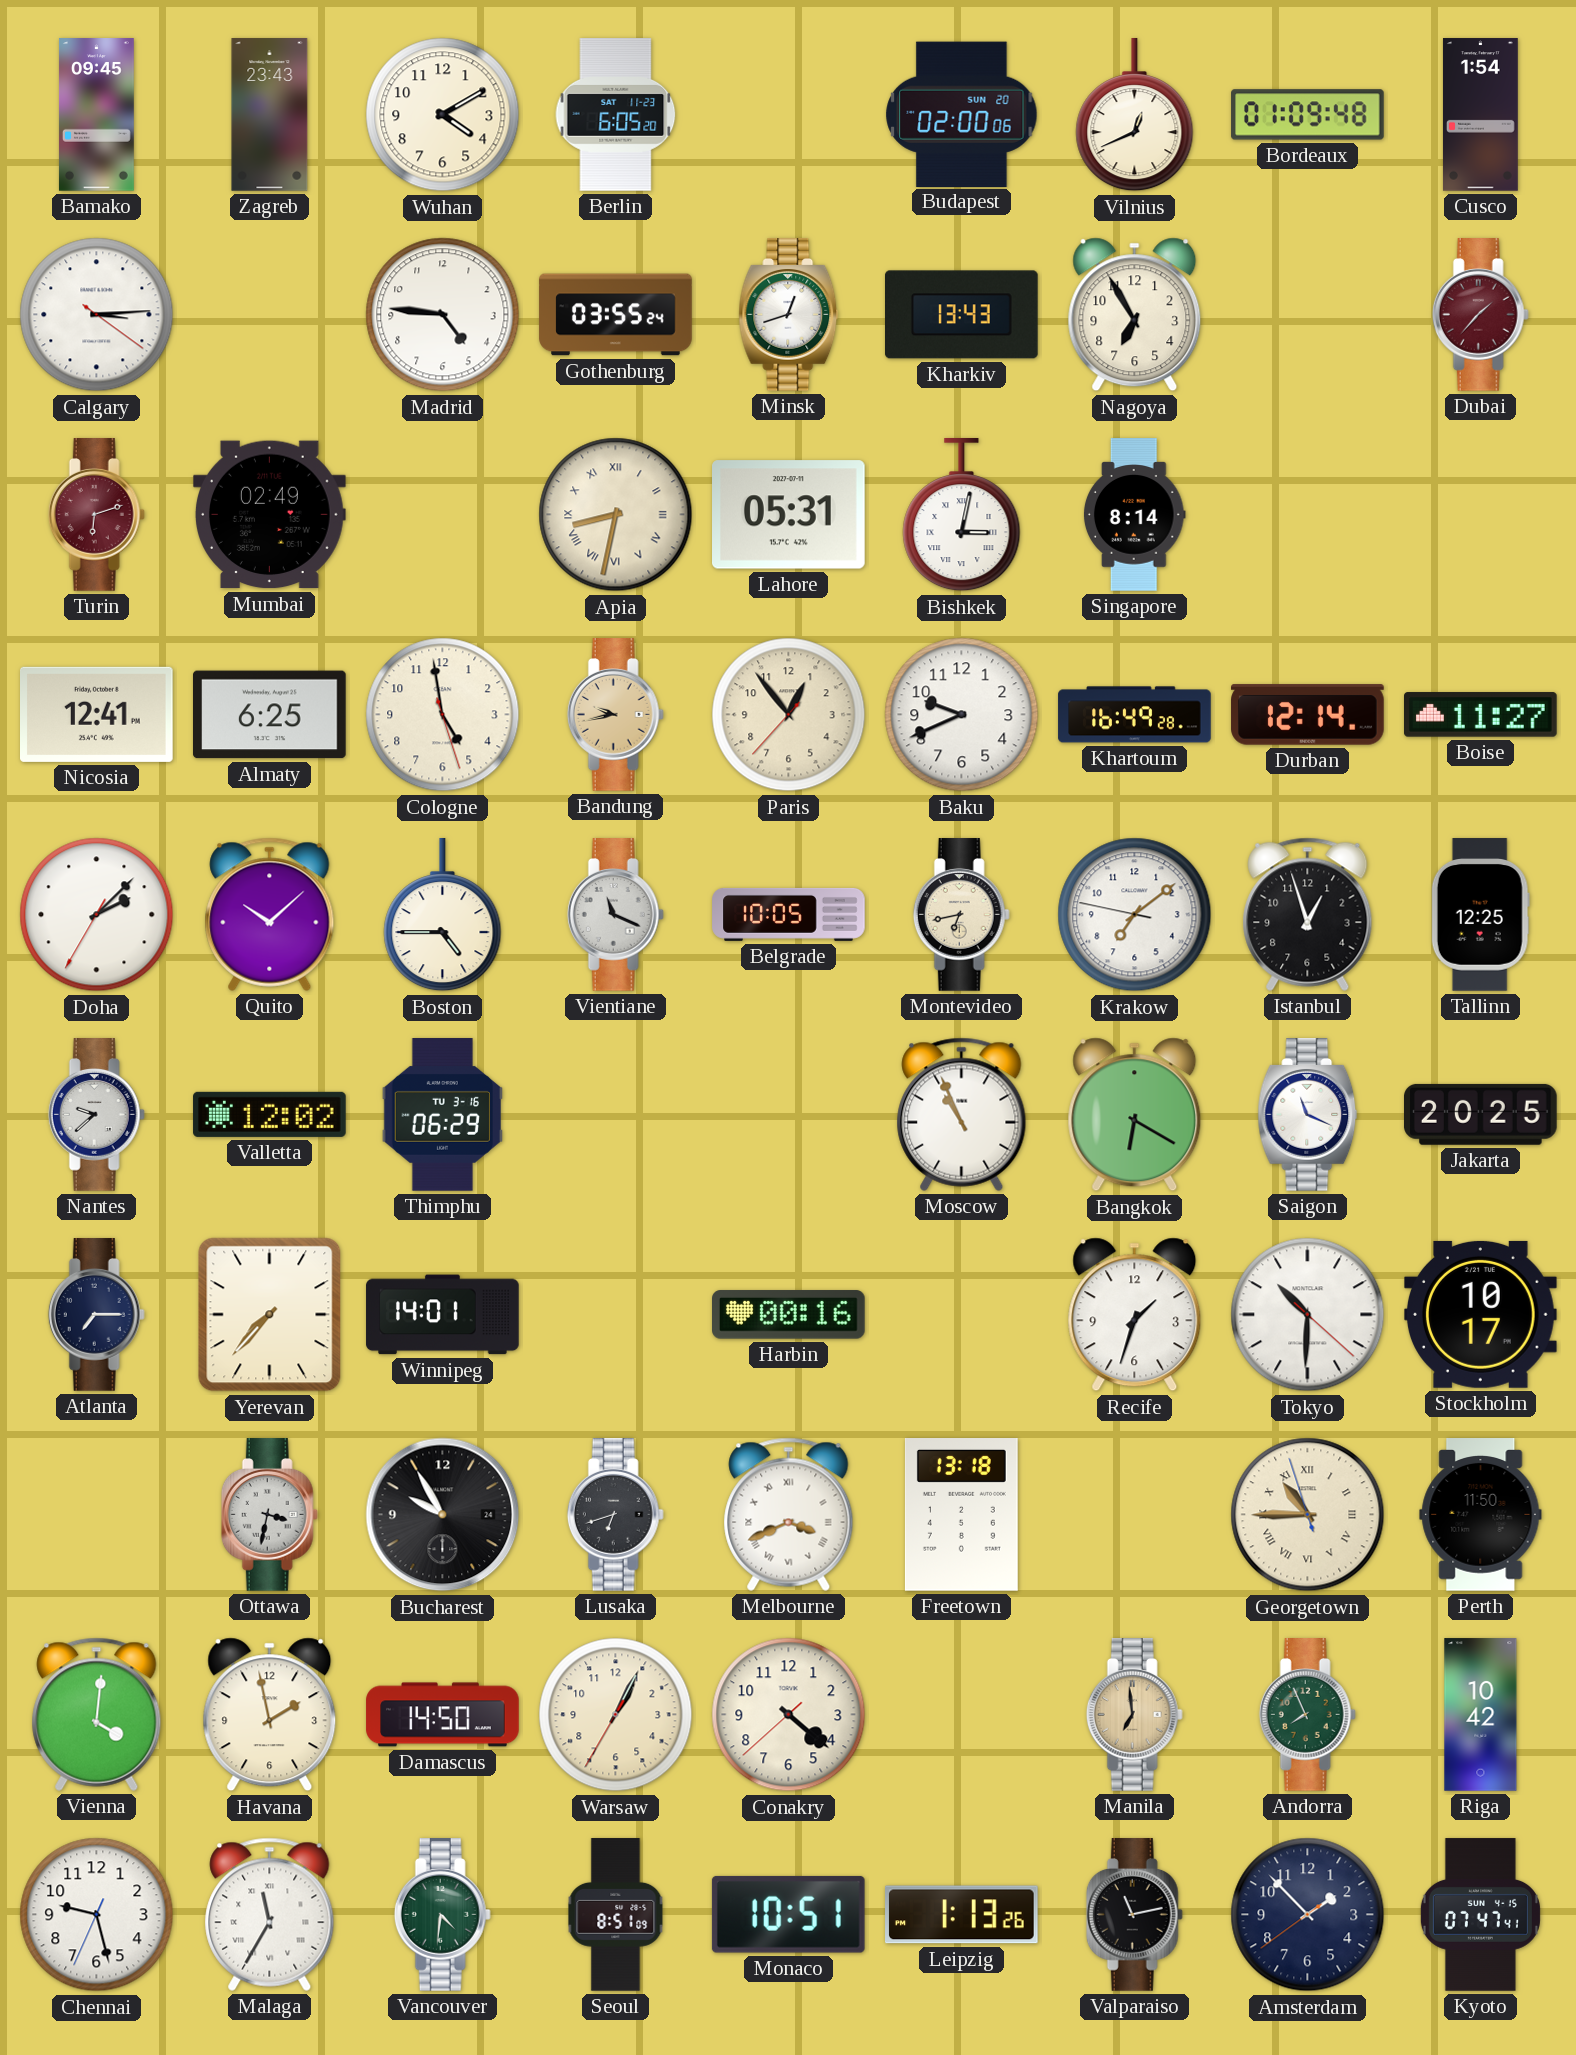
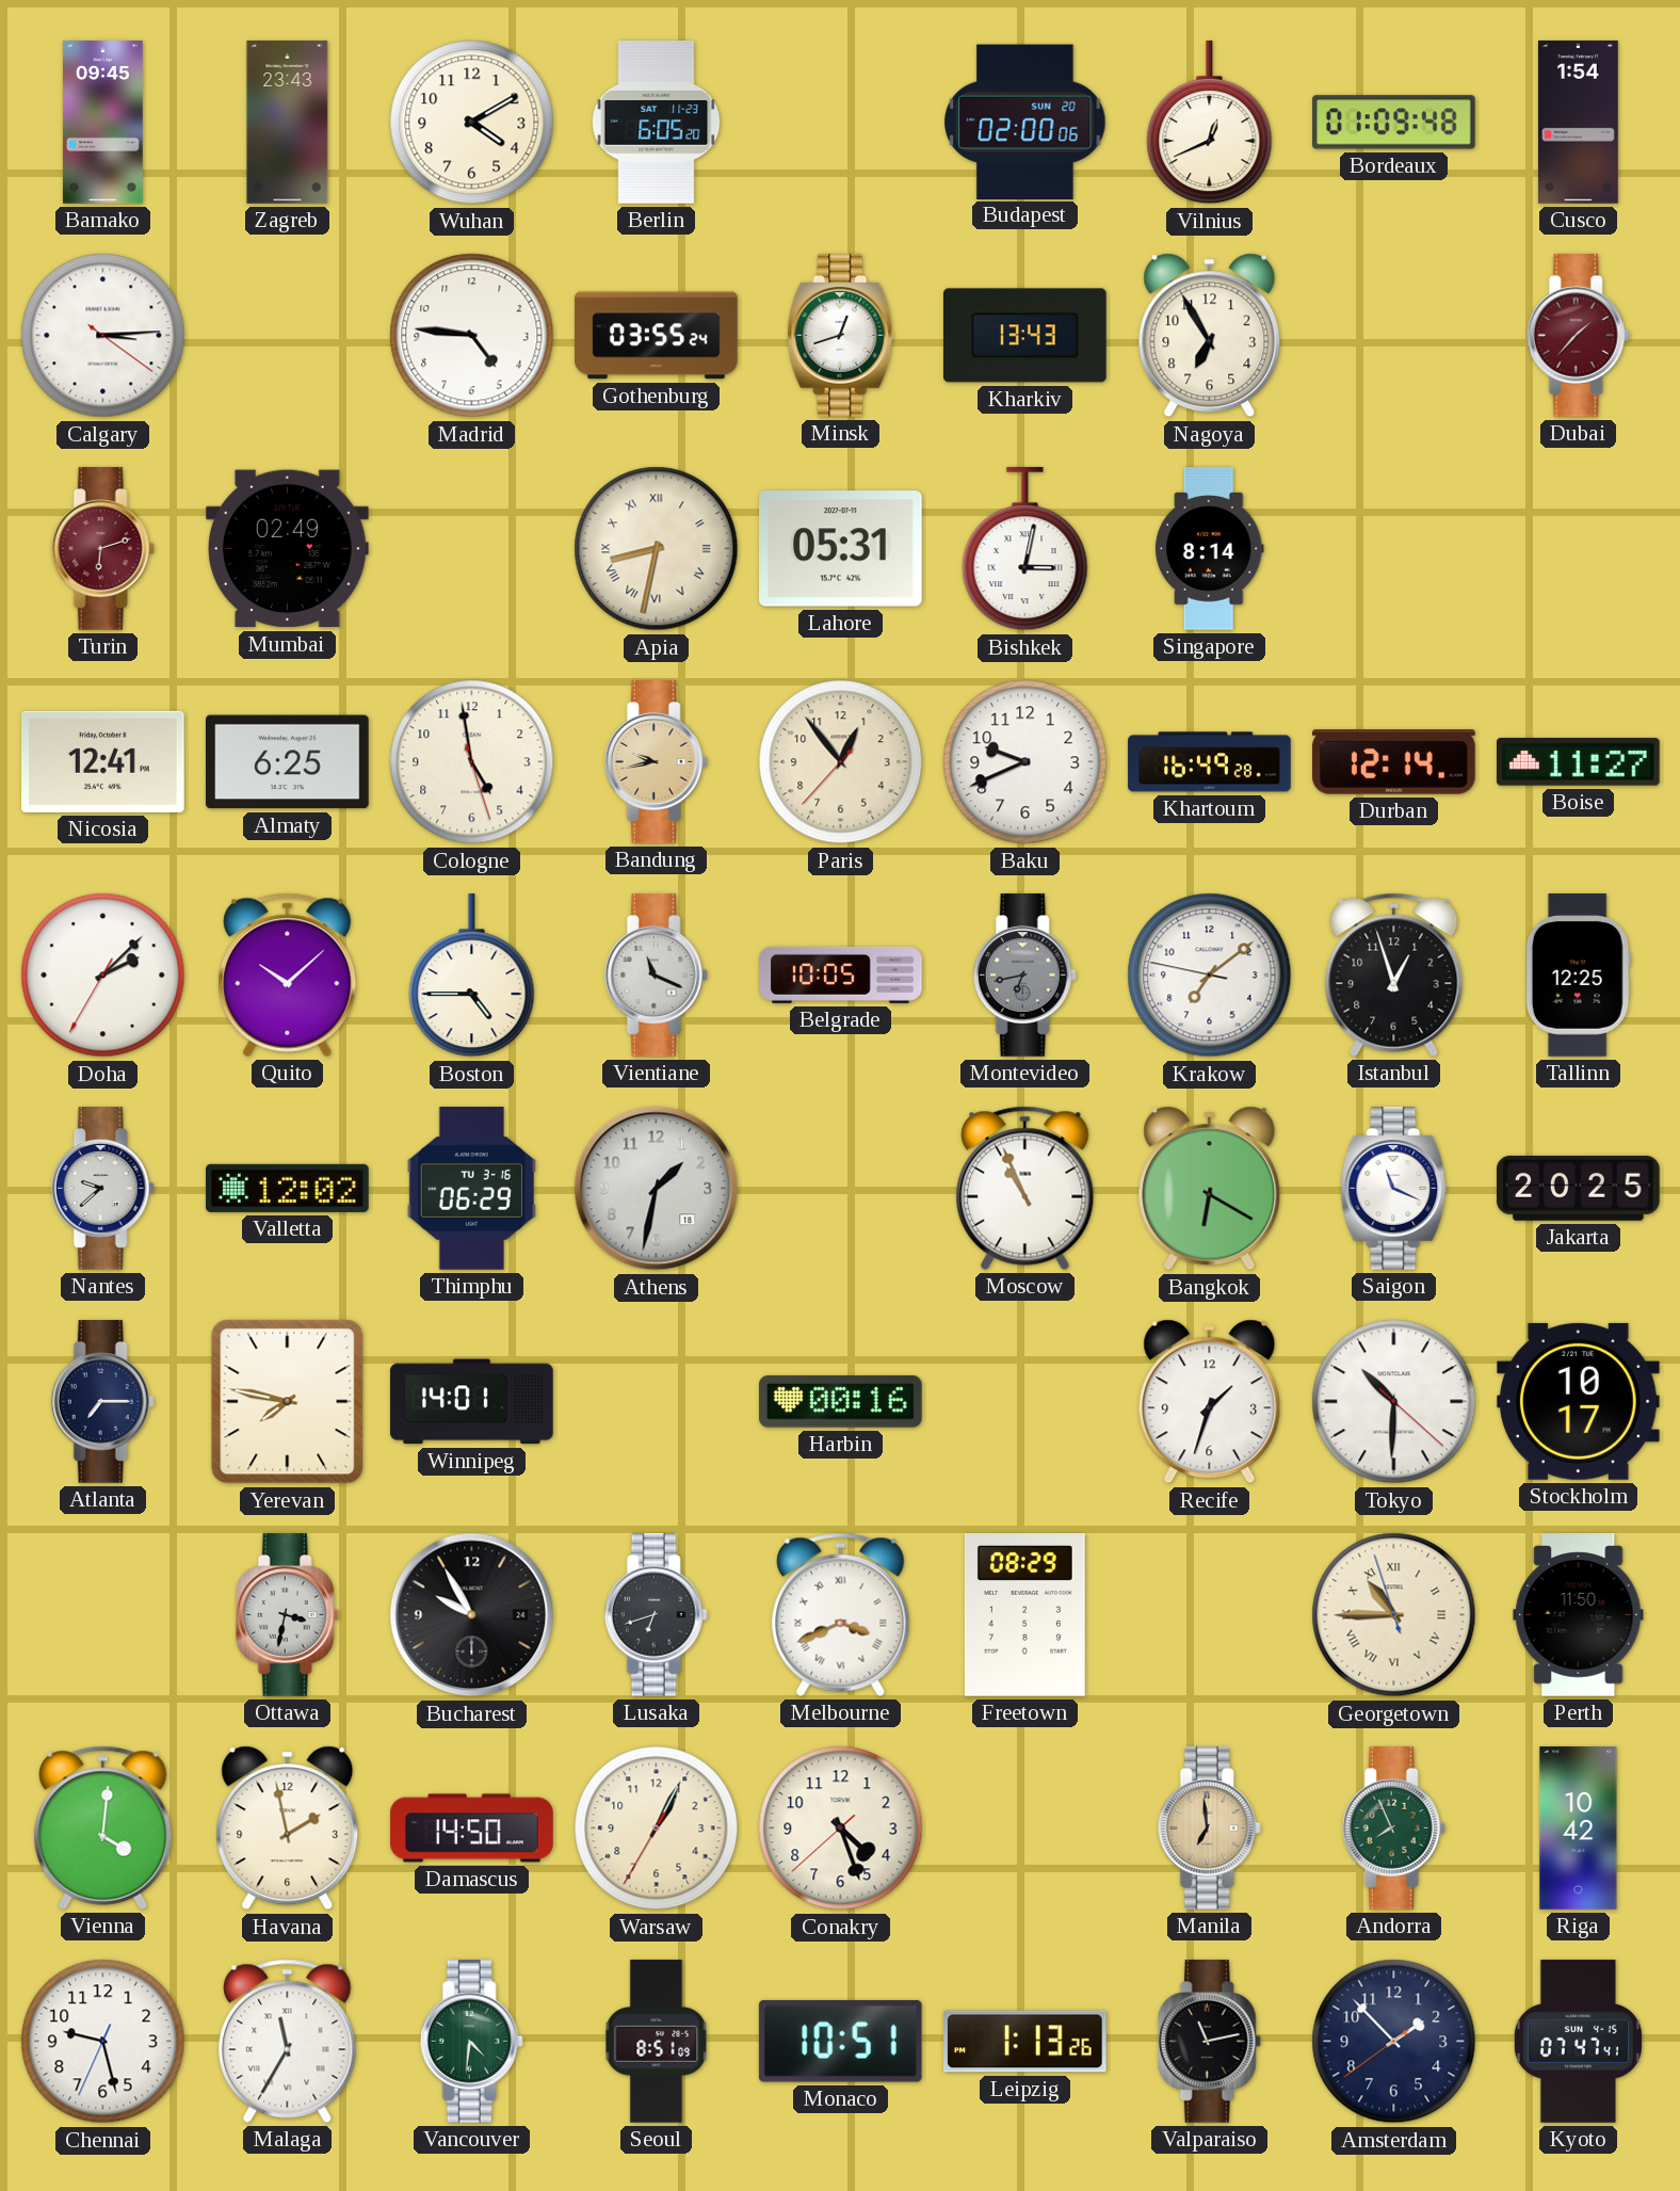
Montevideo dial: cream -> grey (1024, 976)
Athens: none -> 1:32 (657, 1189)
Yerevan: 7:37 -> 7:47 (288, 1402)
Freetown: 13:18 -> 08:29 (1024, 1615)
Conakry: 4:21 -> 4:26 (841, 1828)
